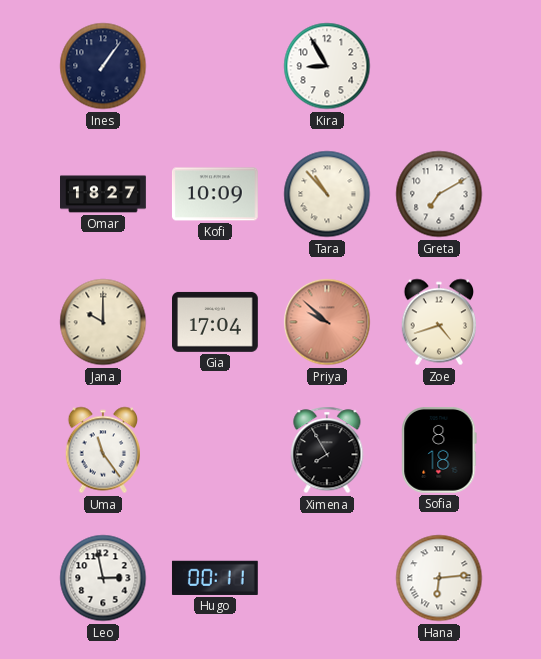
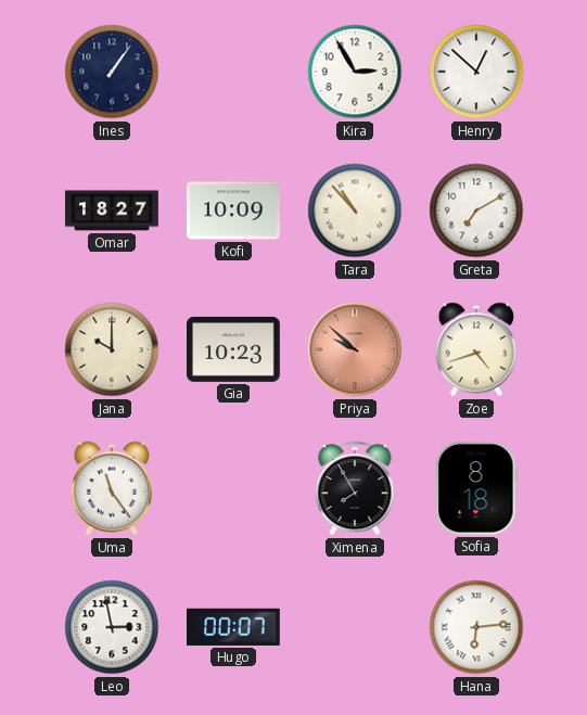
Kira: 8:55 -> 2:55 (355, 72)
Henry: none -> 12:52 (476, 72)
Gia: 17:04 -> 10:23 (234, 349)
Hugo: 00:11 -> 00:07 (233, 627)
